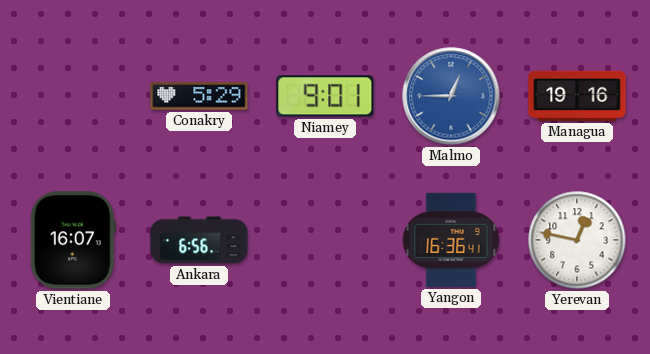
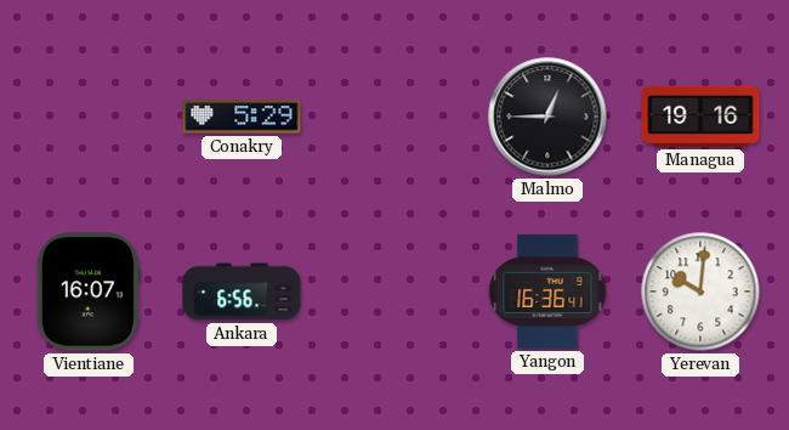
Niamey: 9:01 -> none (325, 96)
Malmo dial: blue -> black (547, 117)
Yerevan: 12:47 -> 10:01 (700, 292)
